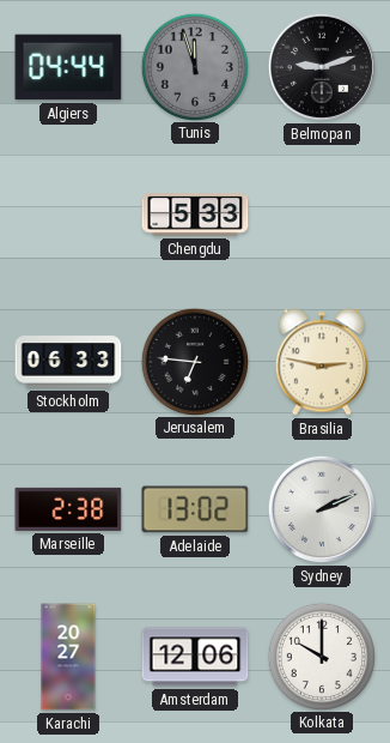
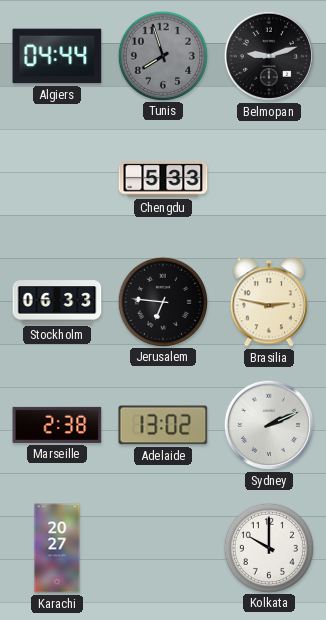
Tunis: 11:57 -> 7:57 (162, 55)
Amsterdam: 12:06 -> none (195, 657)
